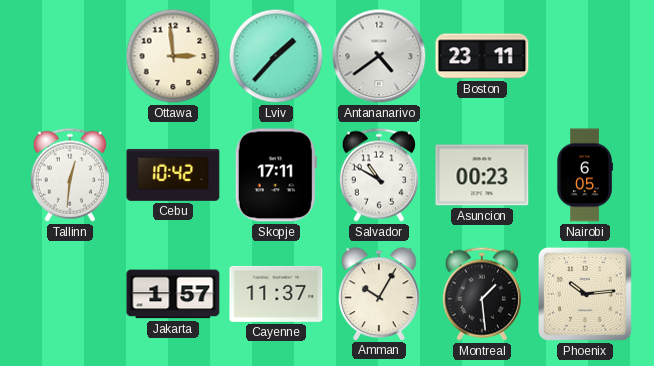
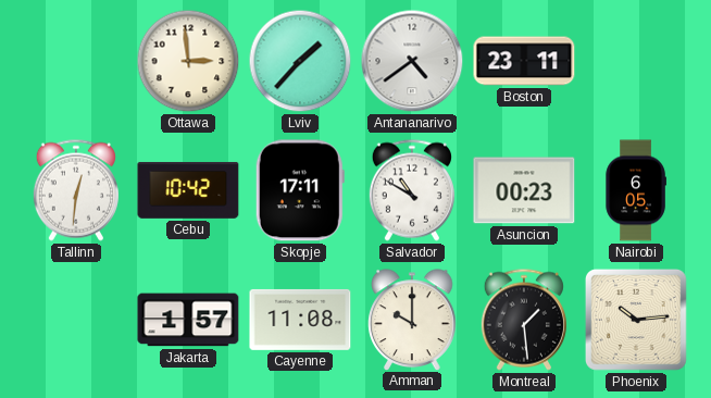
Cayenne: 11:37 -> 11:08 (300, 320)
Amman: 10:05 -> 10:00 (412, 320)
